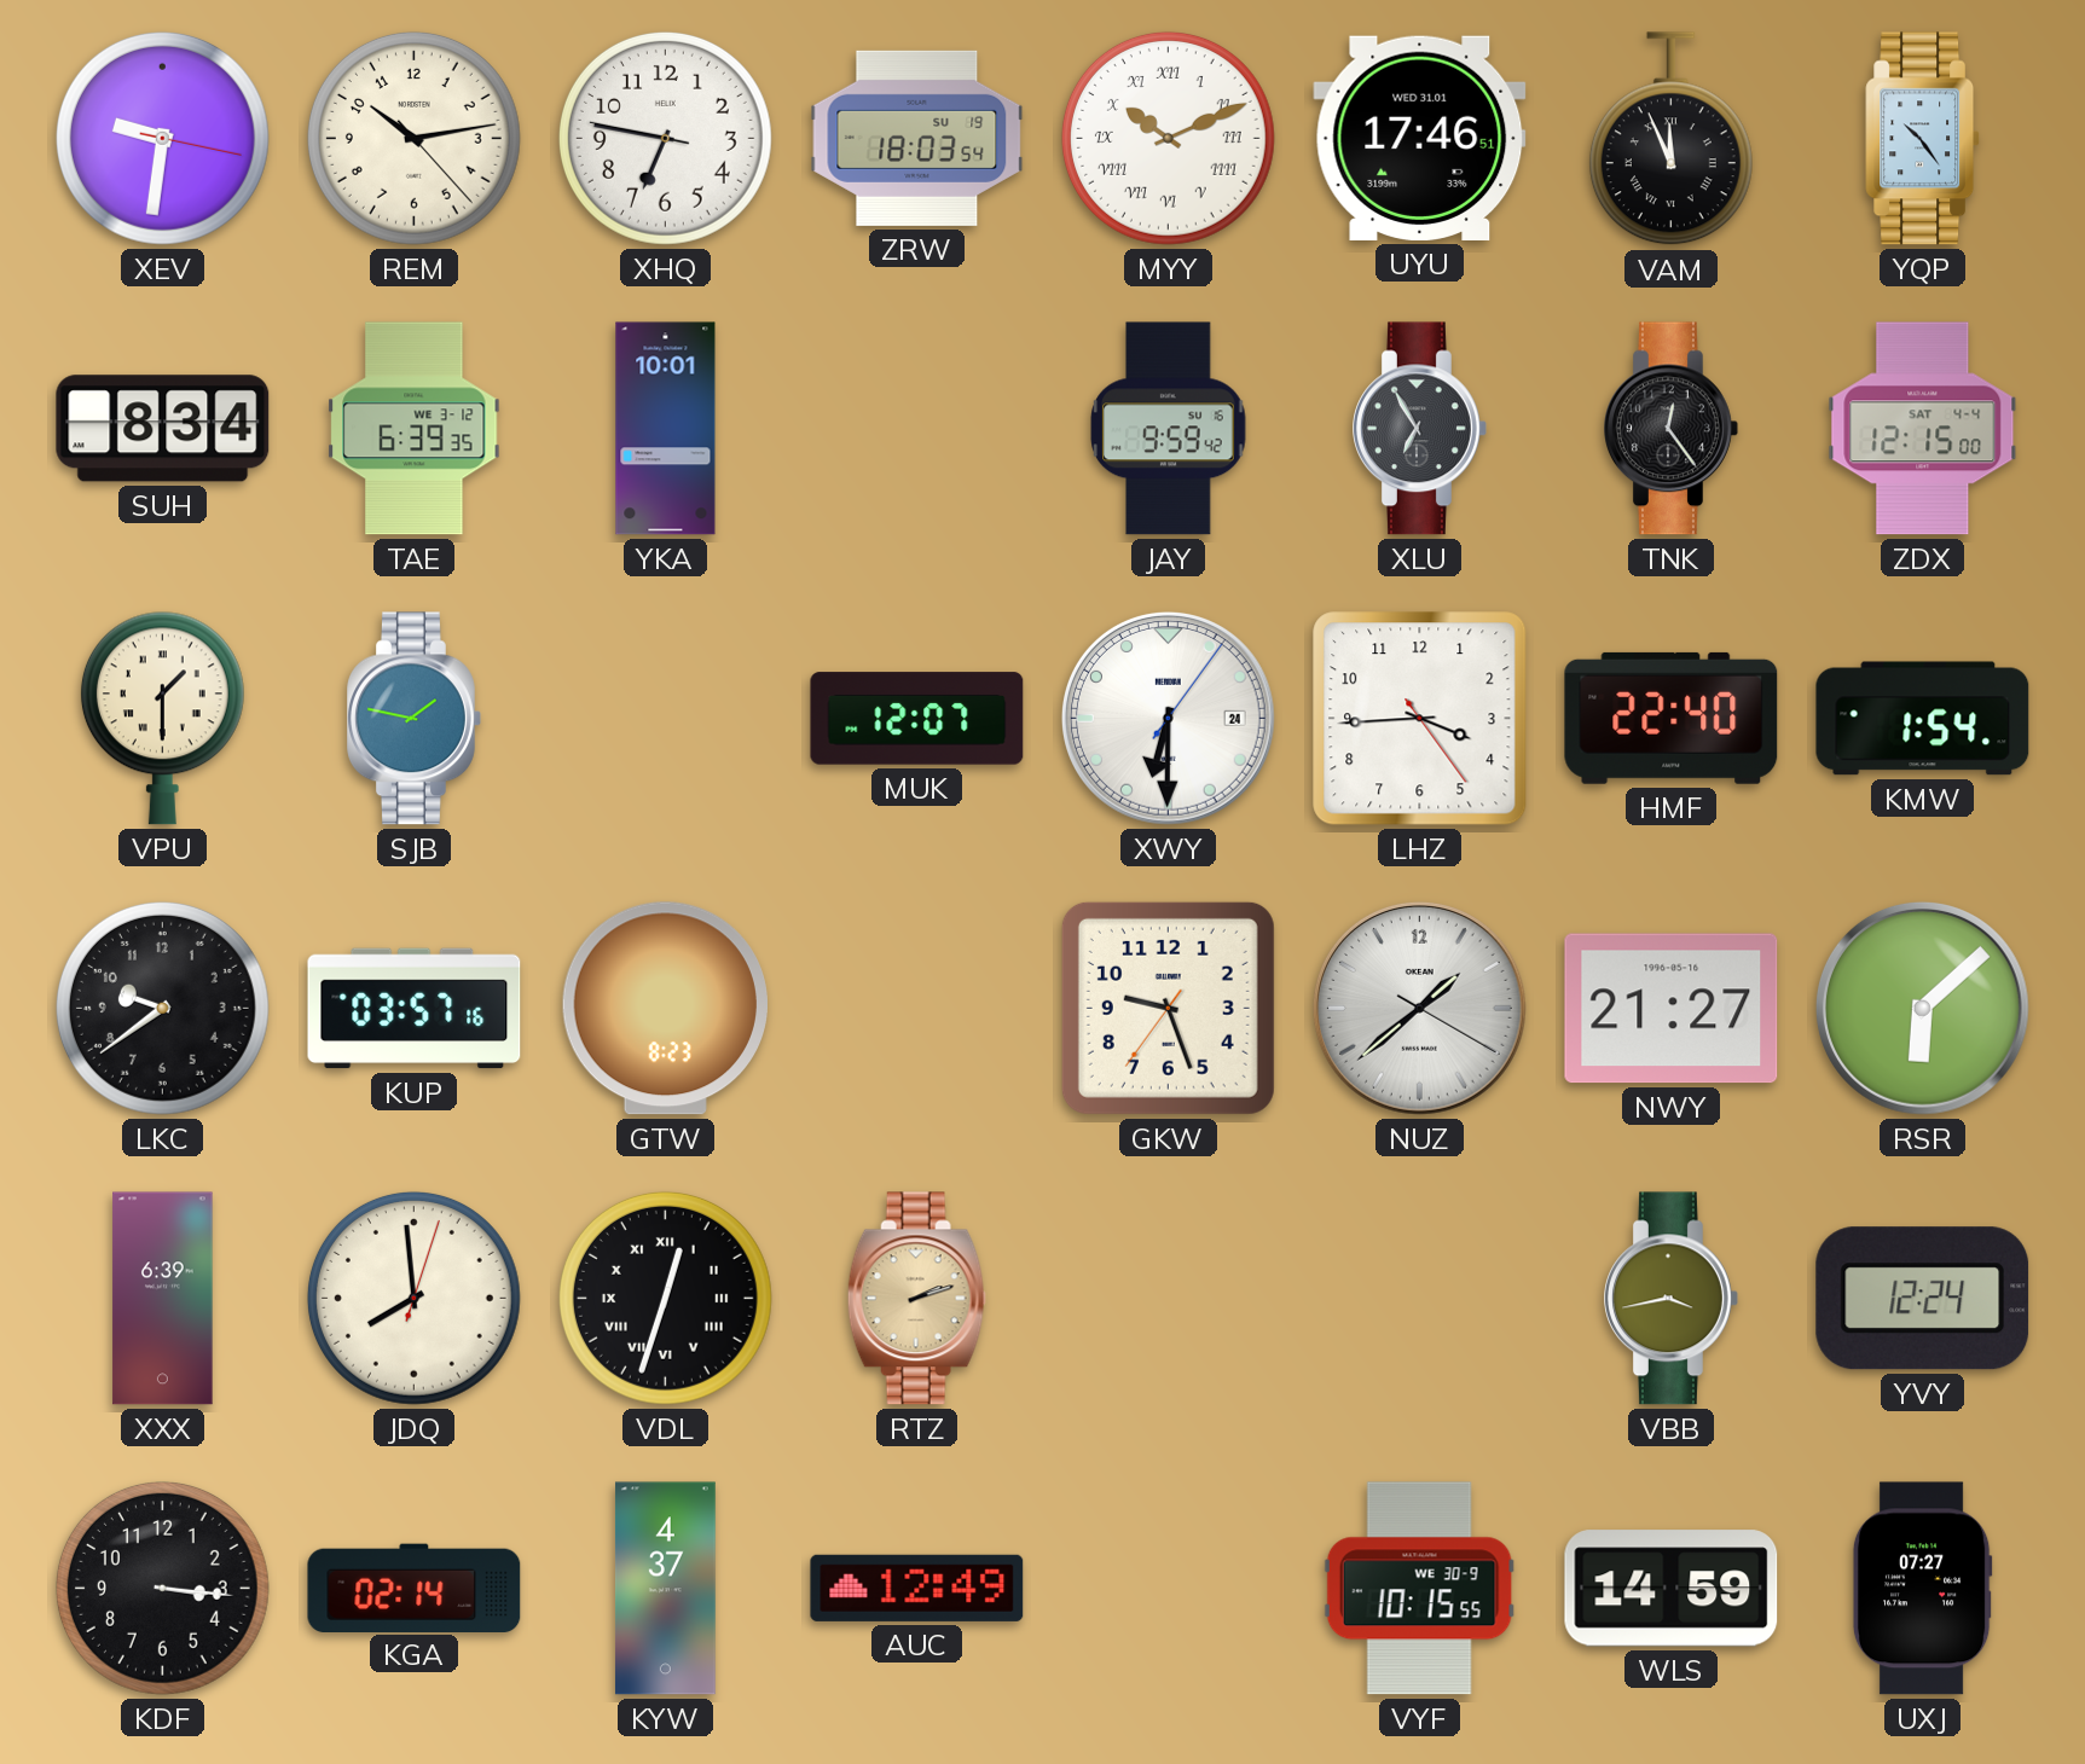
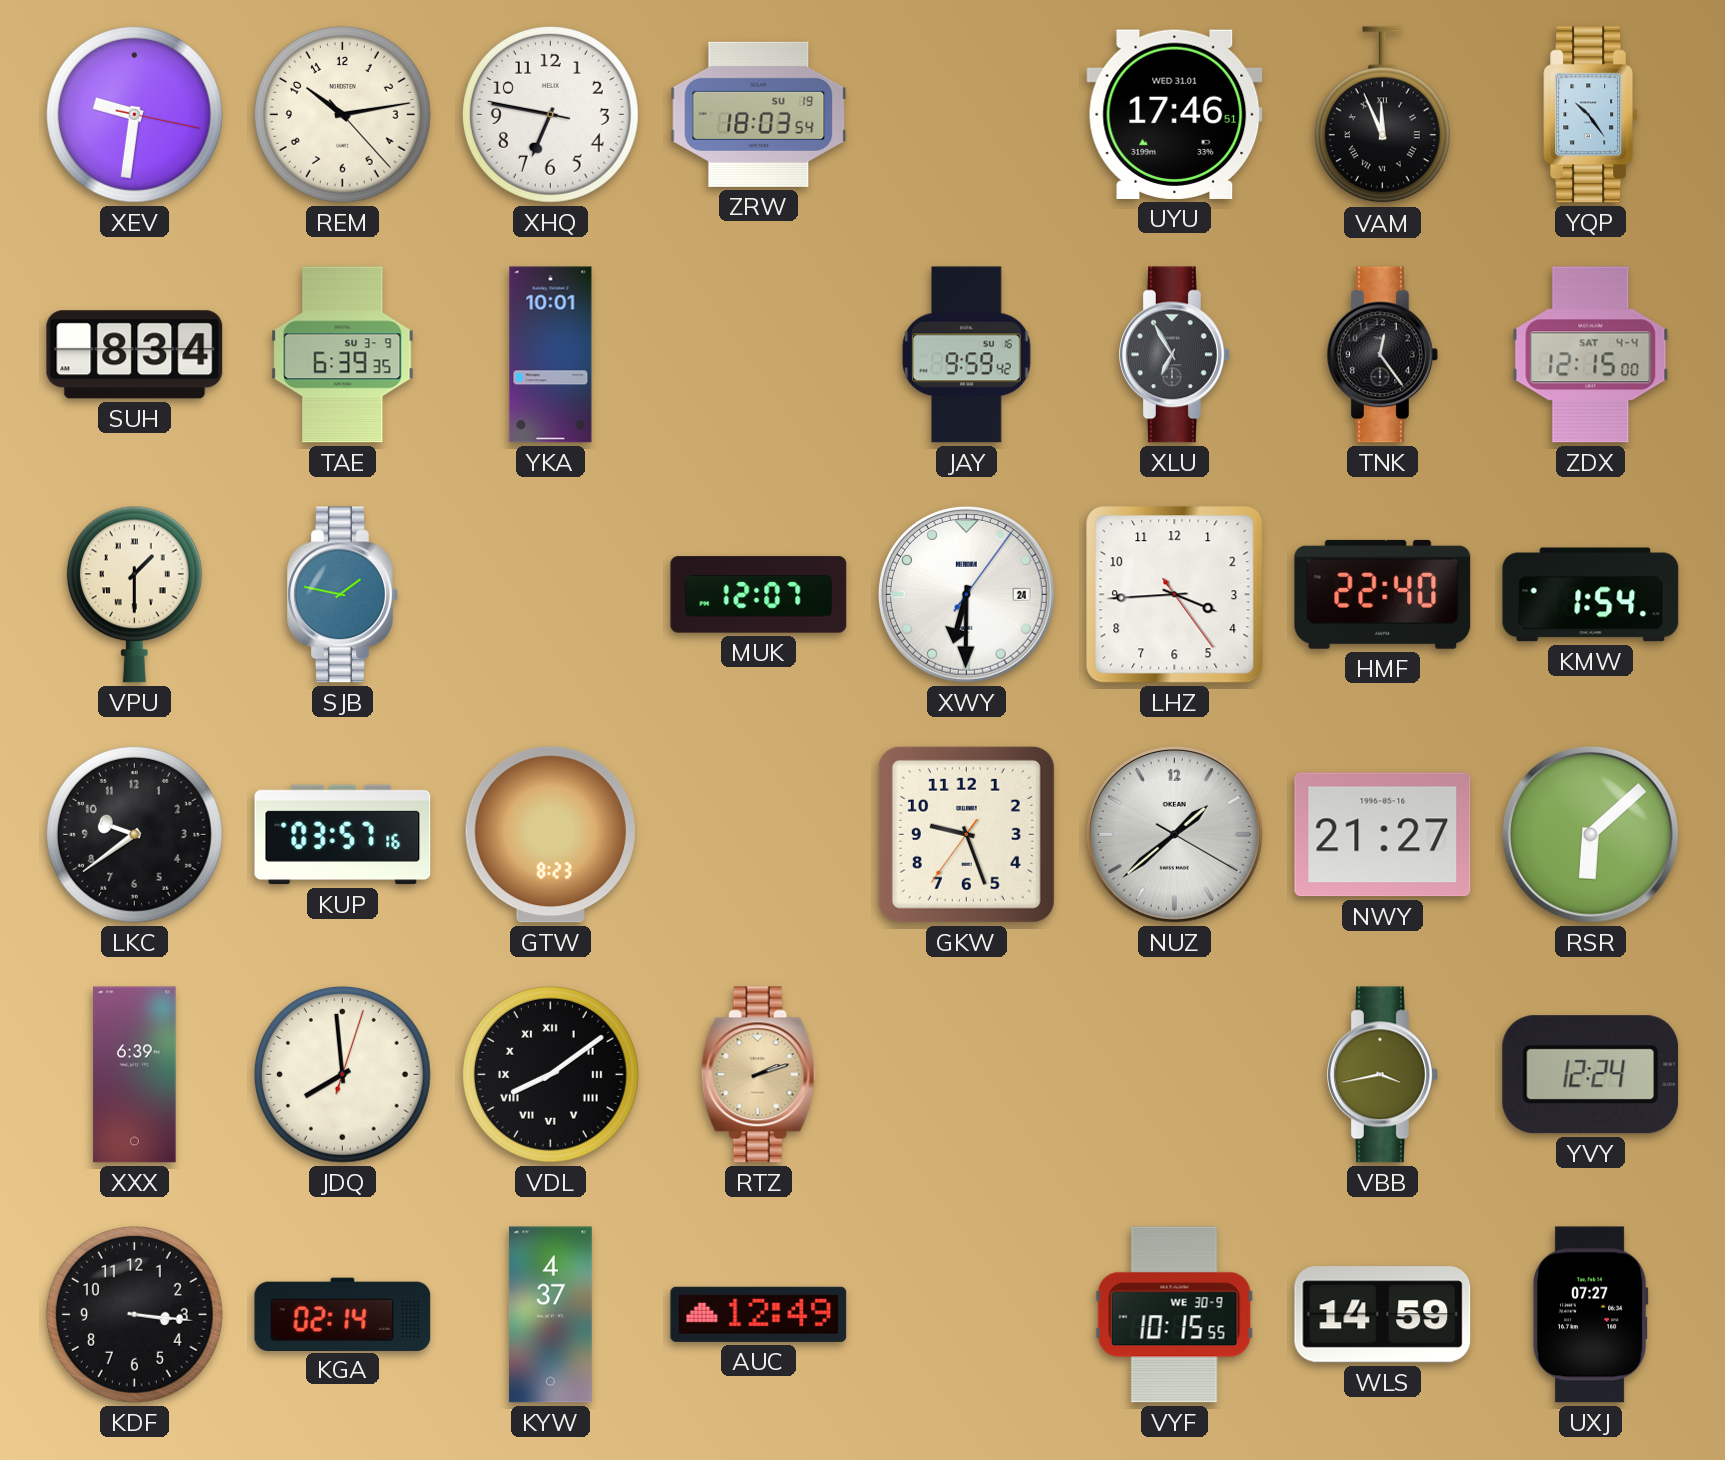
MYY: 10:11 -> none (1168, 138)
TAE date: WE 3-12 -> SU 3-9 (343, 355)
VDL: 12:33 -> 8:09 (550, 1074)
